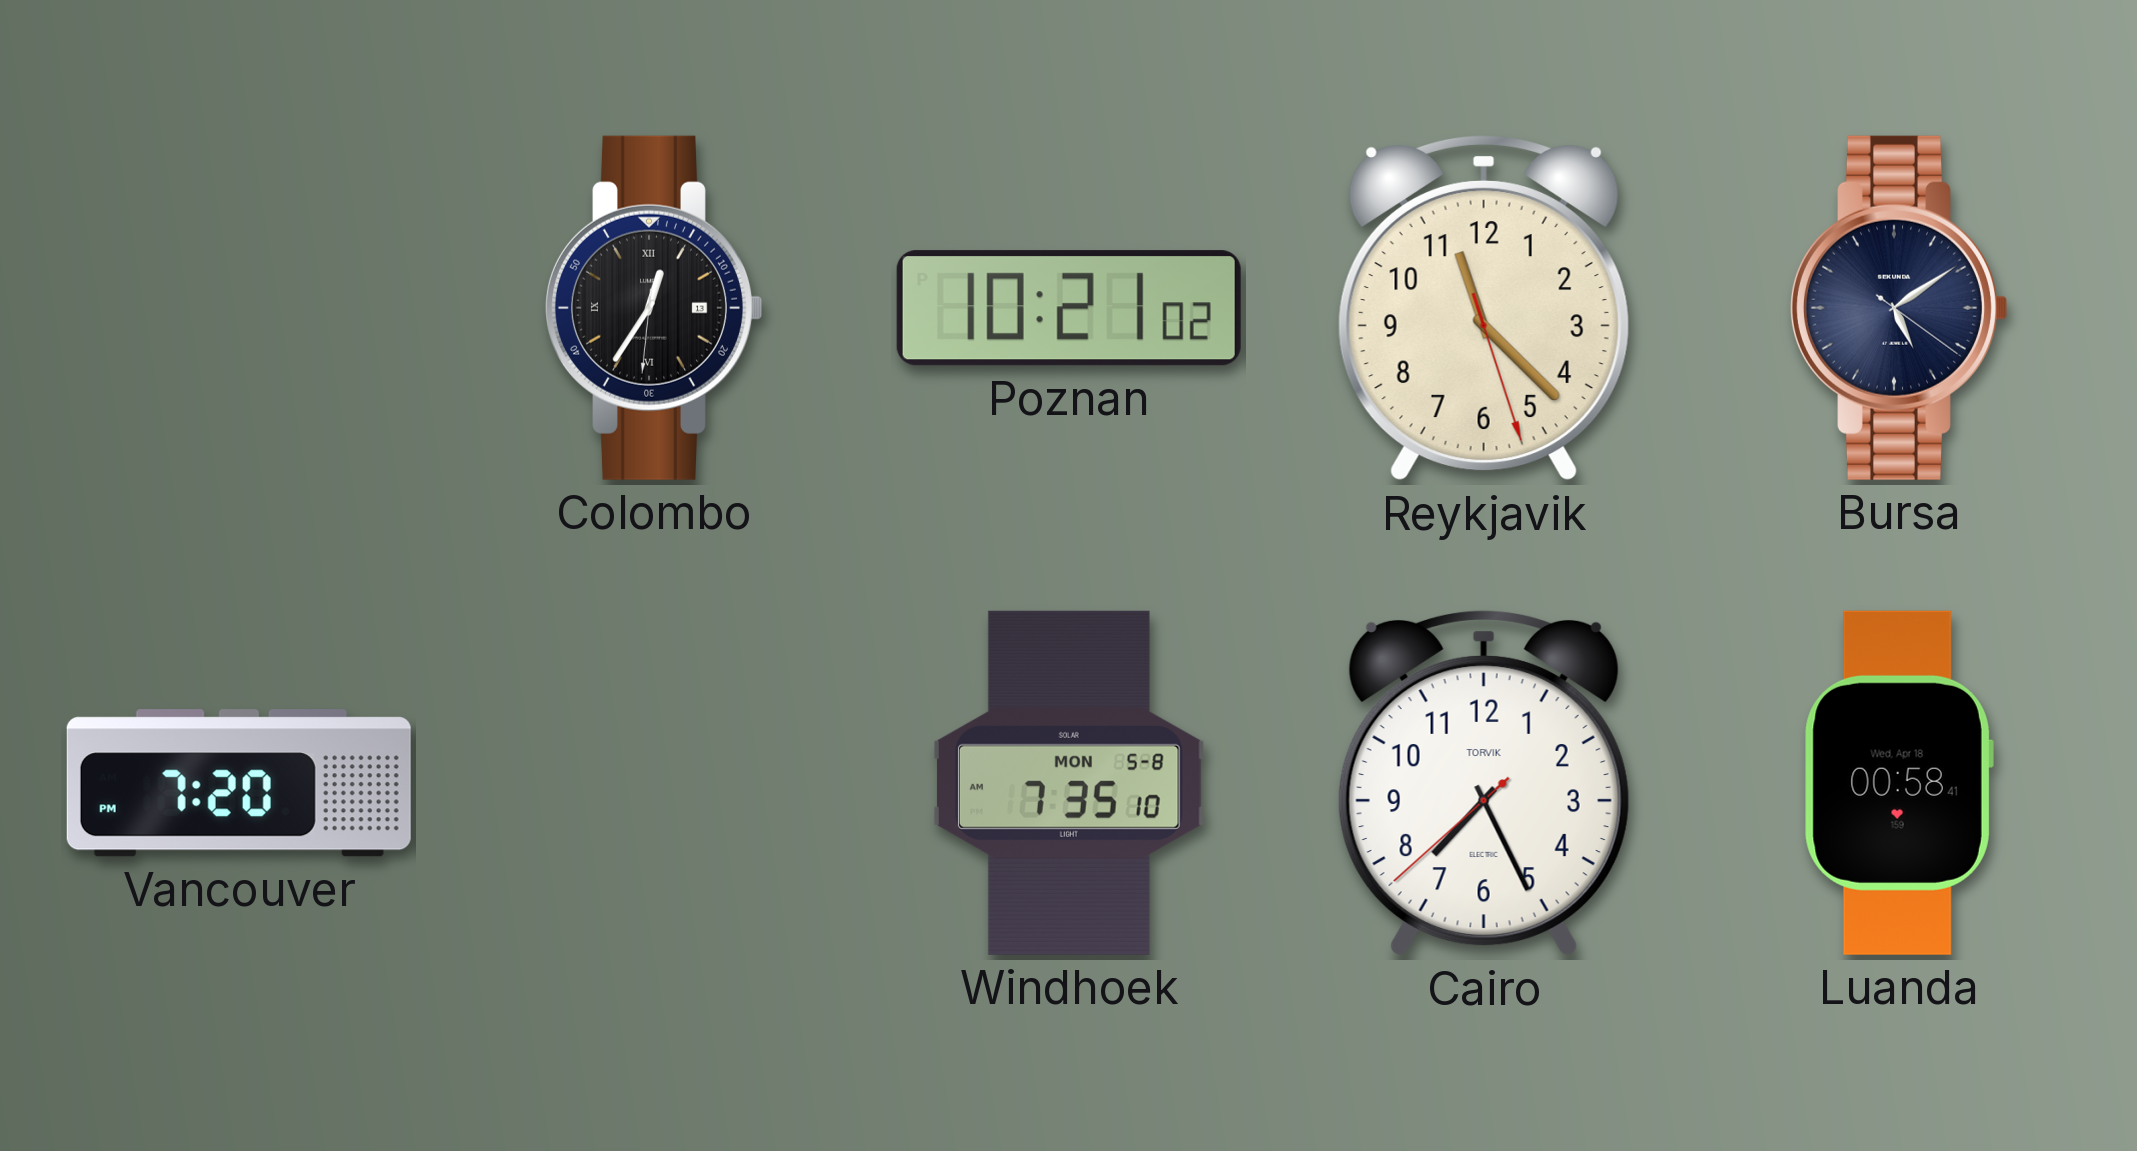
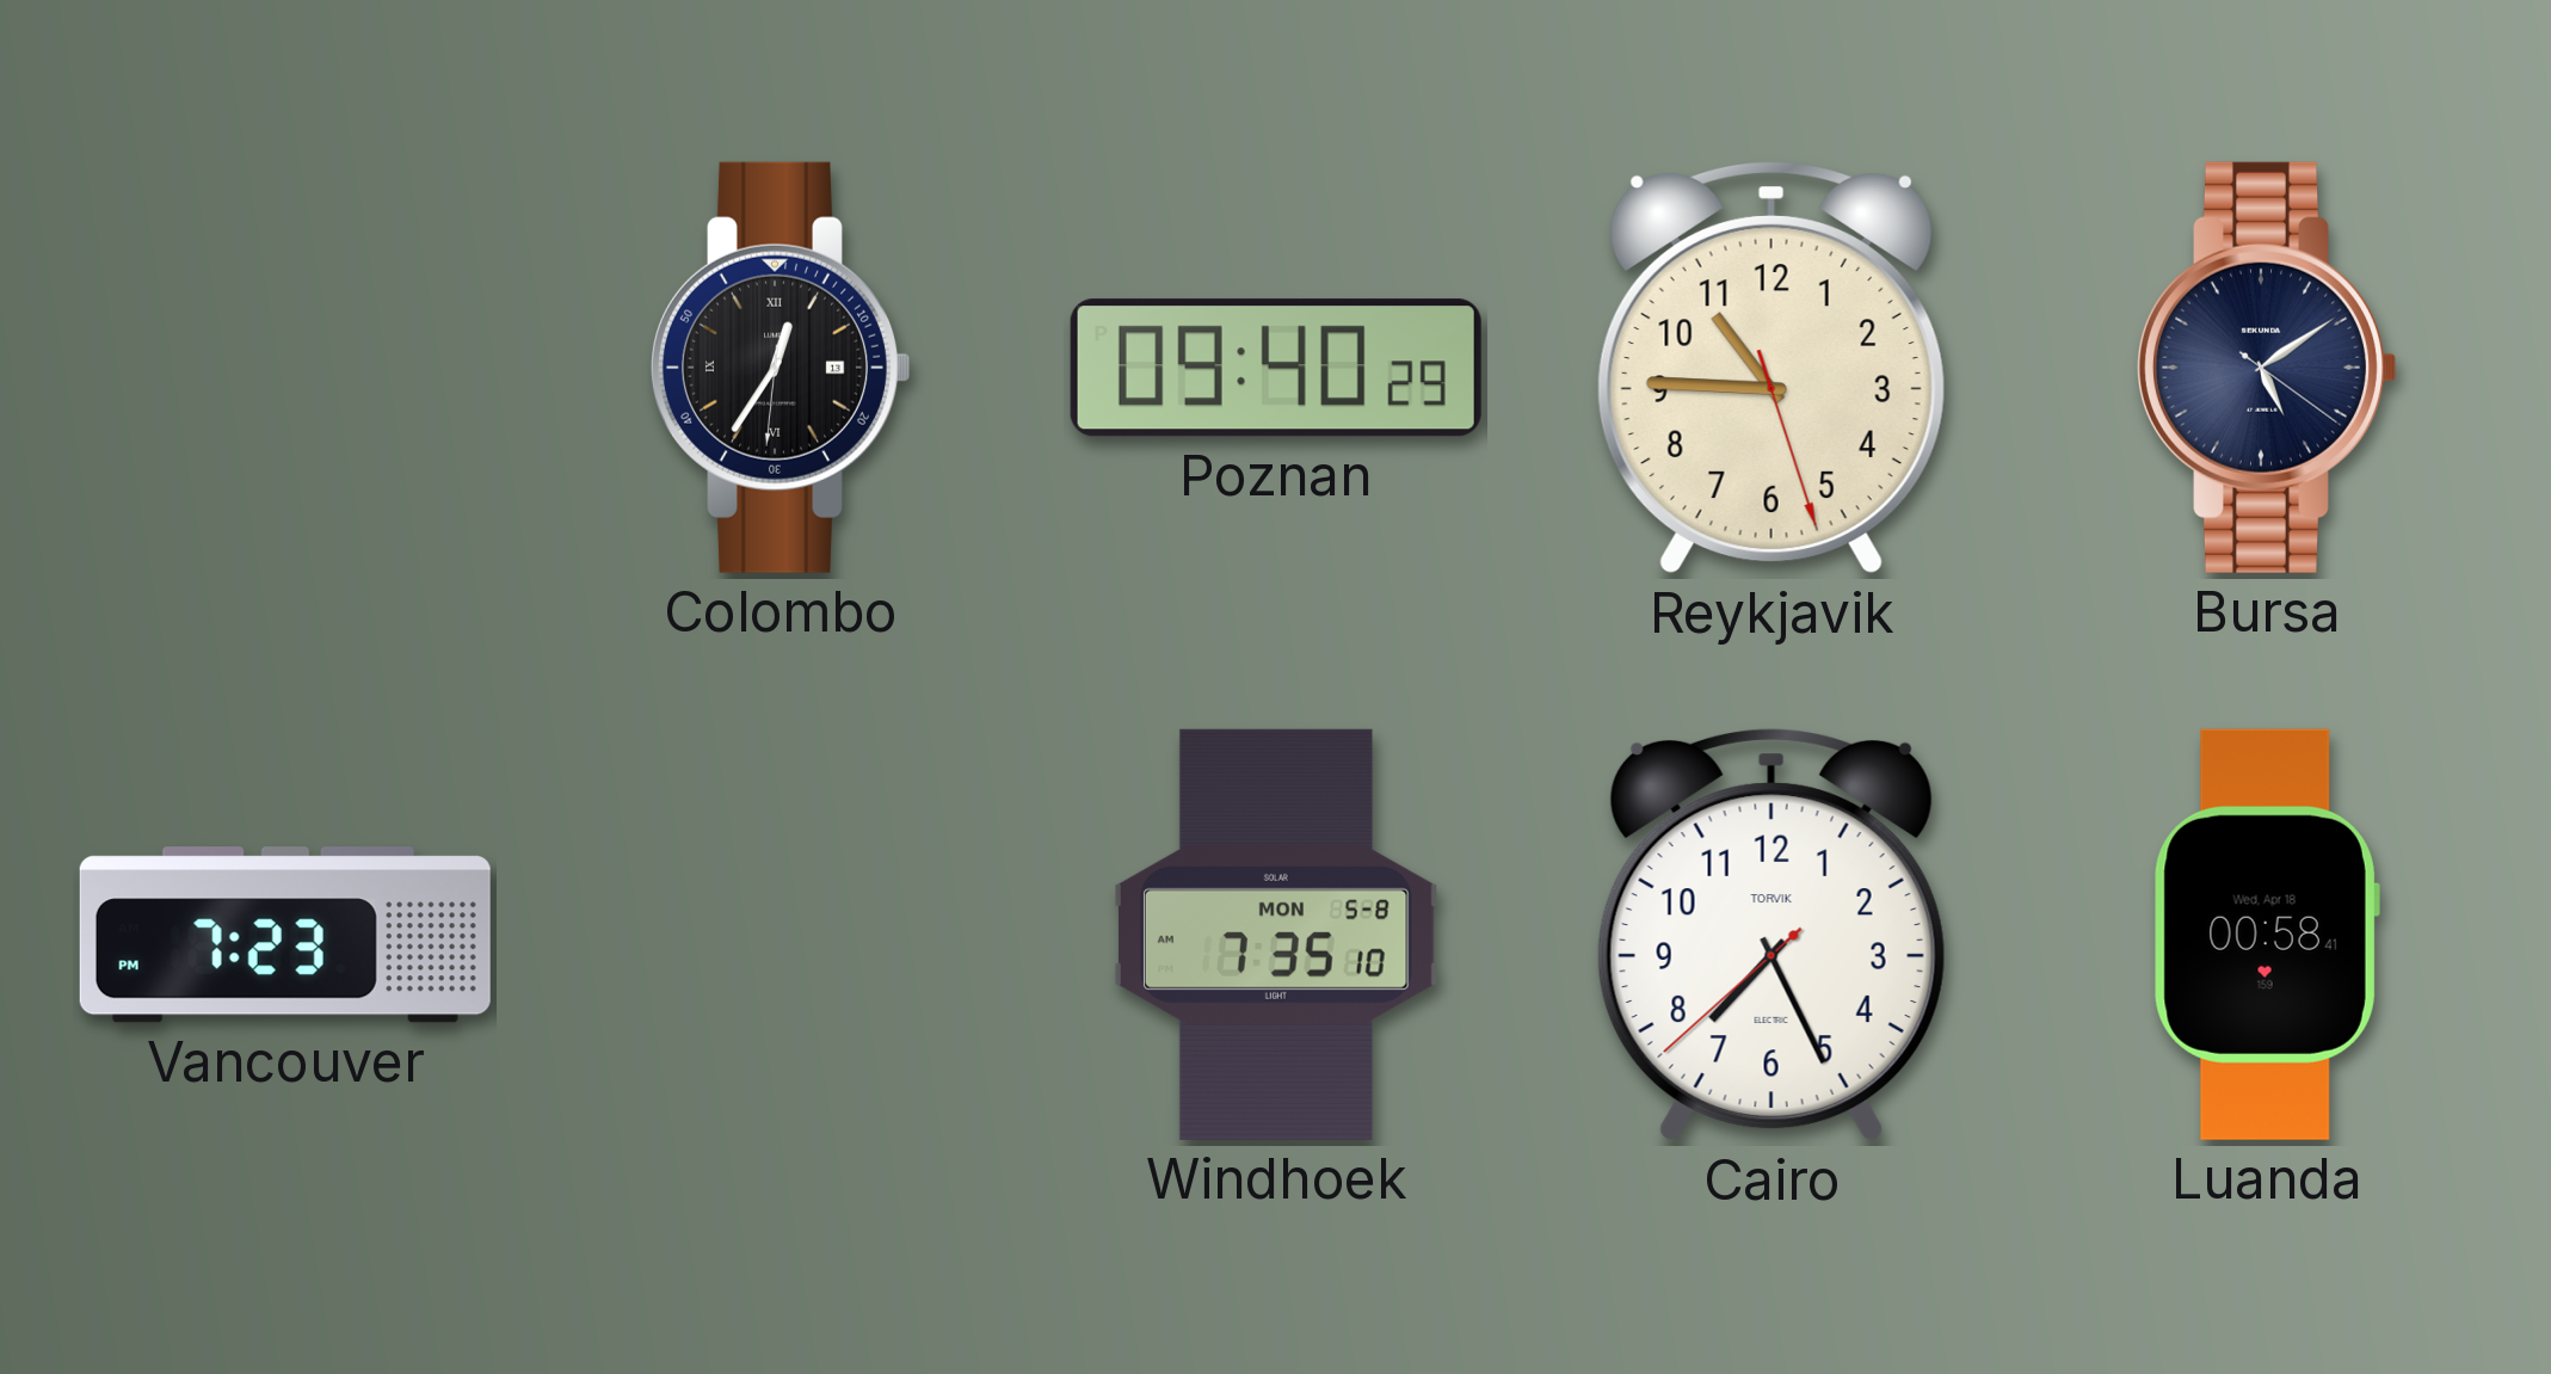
Poznan: 10:21 -> 09:40 (1276, 368)
Reykjavik: 11:22 -> 10:45 (1771, 368)
Vancouver: 7:20 -> 7:23 (285, 935)
